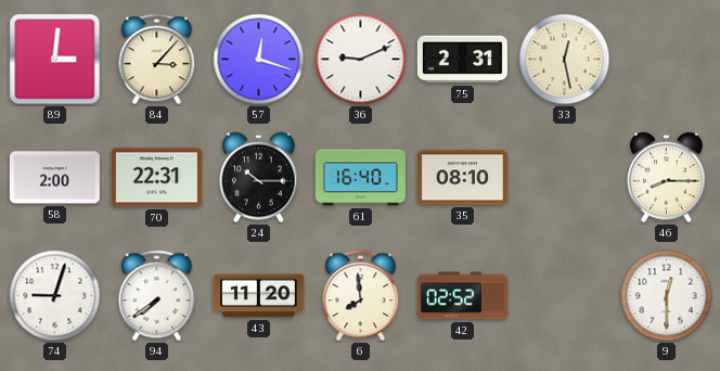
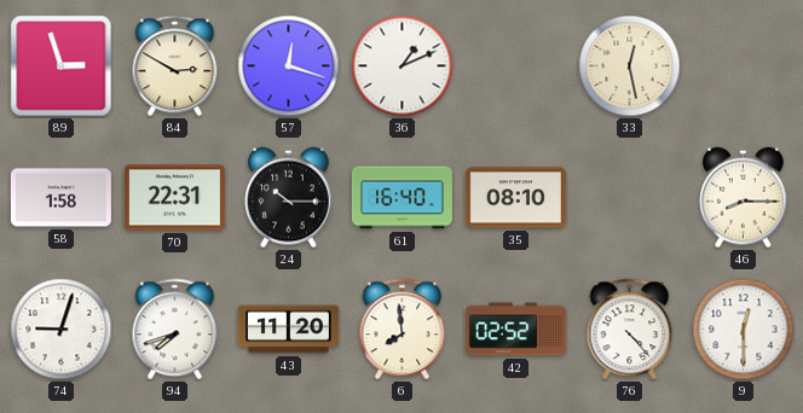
89: 3:01 -> 2:57 (62, 66)
84: 3:07 -> 2:50 (175, 66)
36: 9:11 -> 1:11 (403, 66)
75: 2:31 -> none (462, 60)
58: 2:00 -> 1:58 (60, 198)
94: 7:39 -> 7:42 (175, 330)
76: none -> 4:23 (630, 330)
